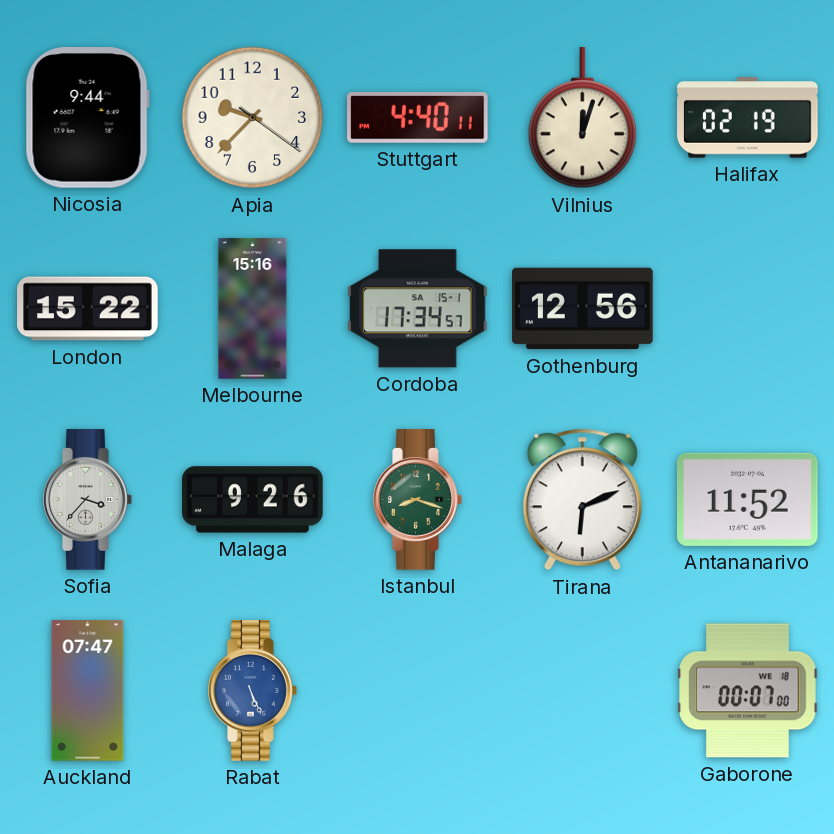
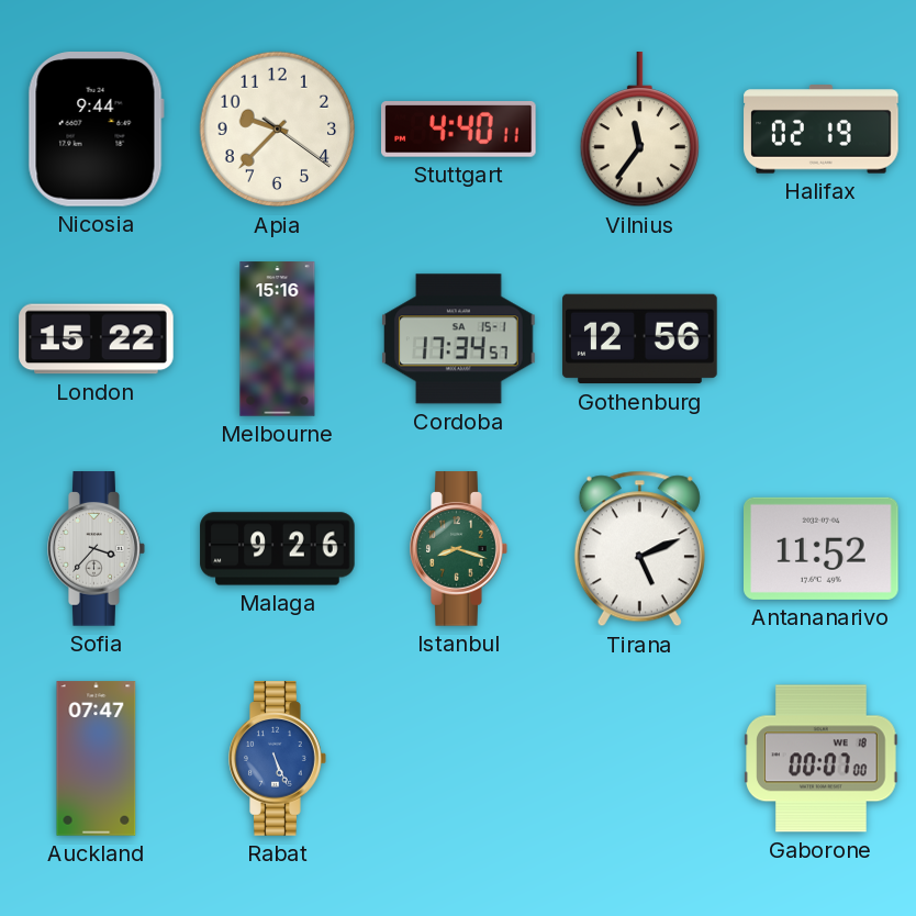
Vilnius: 12:03 -> 11:36 (639, 130)
Tirana: 6:11 -> 5:11 (639, 549)
